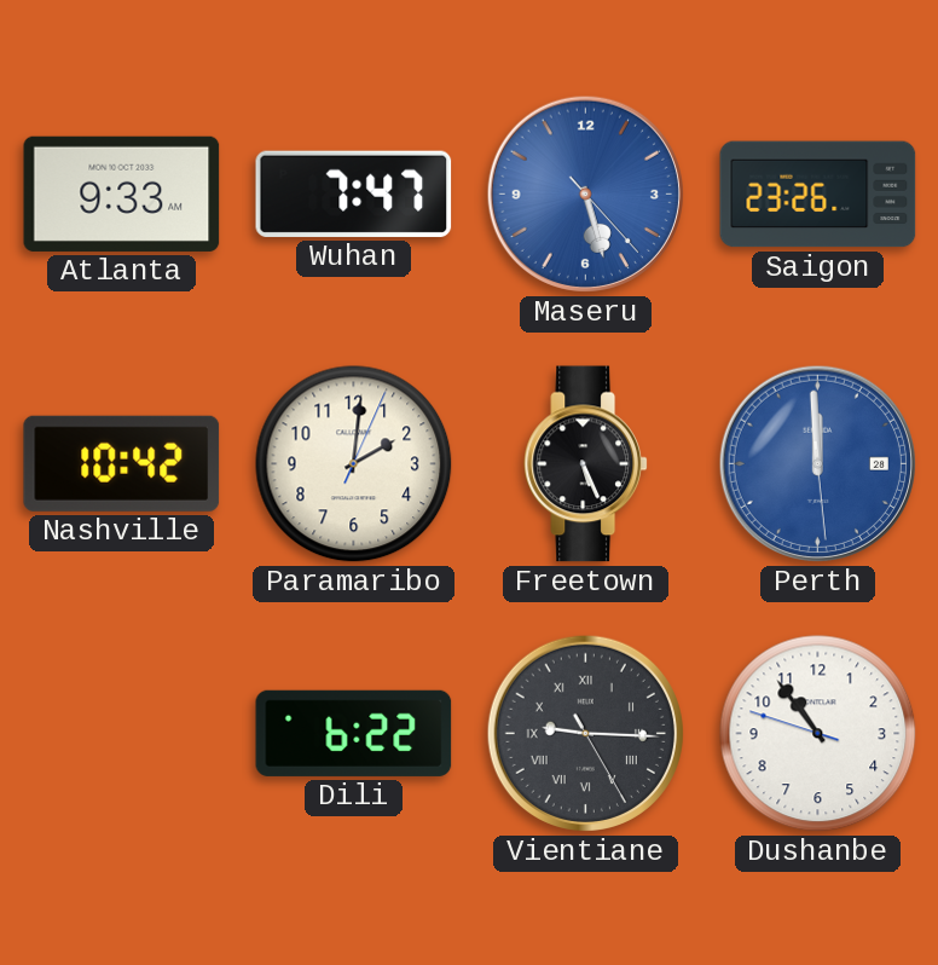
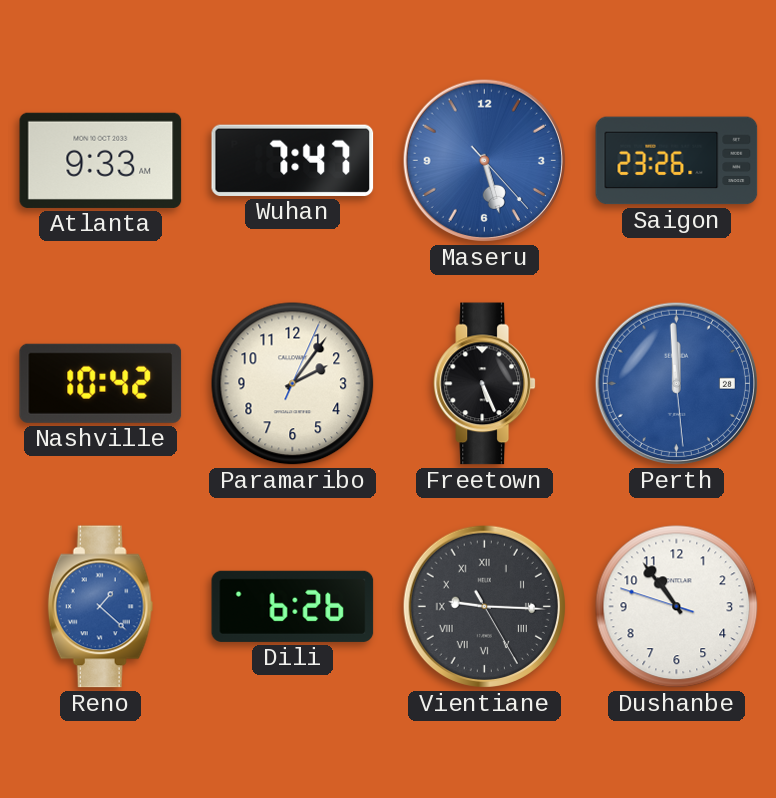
Paramaribo: 2:01 -> 2:06 (293, 384)
Reno: none -> 1:22 (101, 607)
Dili: 6:22 -> 6:26 (293, 606)
